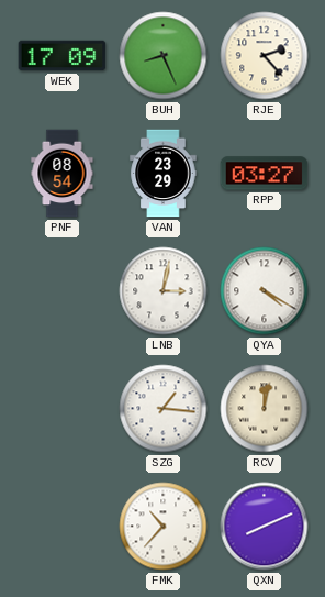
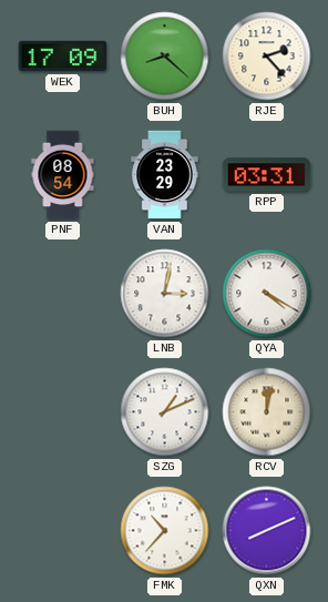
BUH: 8:26 -> 8:22 (165, 57)
RPP: 03:27 -> 03:31 (267, 175)
SZG: 1:16 -> 1:11 (165, 412)
